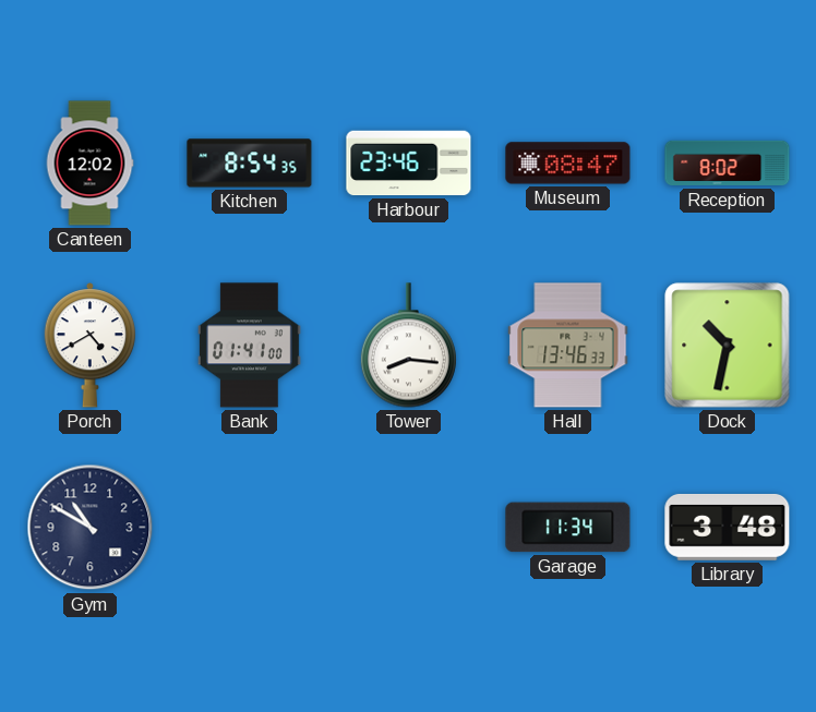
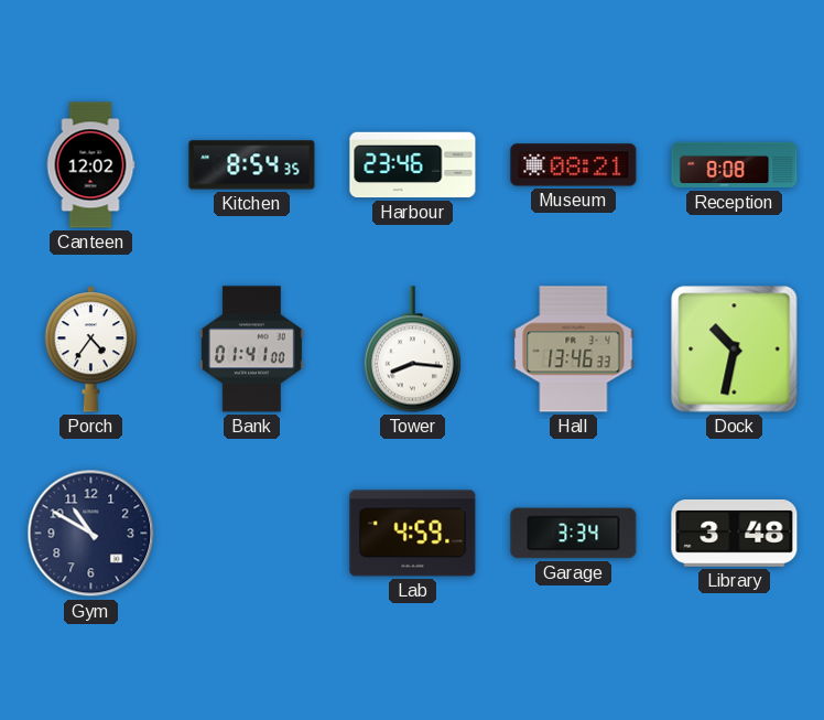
Museum: 08:47 -> 08:21 (574, 165)
Reception: 8:02 -> 8:08 (735, 165)
Porch: 4:40 -> 4:36 (91, 350)
Lab: none -> 4:59 (413, 534)
Garage: 11:34 -> 3:34 (574, 534)
